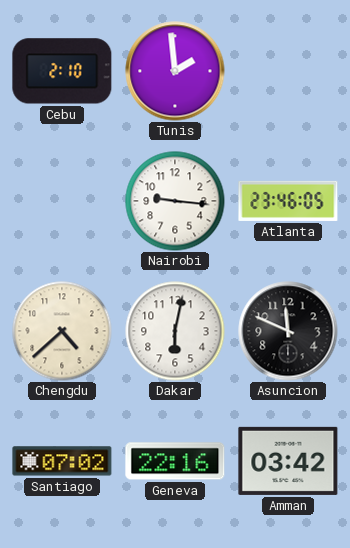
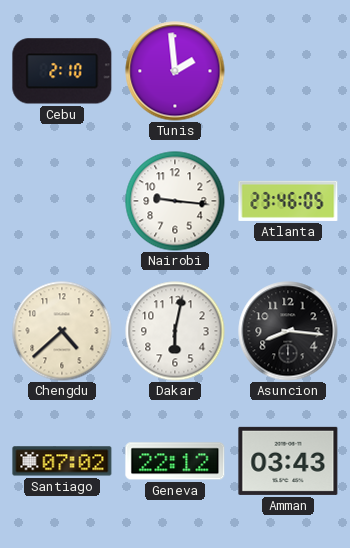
Asuncion: 11:49 -> 8:16 (288, 331)
Geneva: 22:16 -> 22:12 (175, 461)
Amman: 03:42 -> 03:43 (288, 461)
